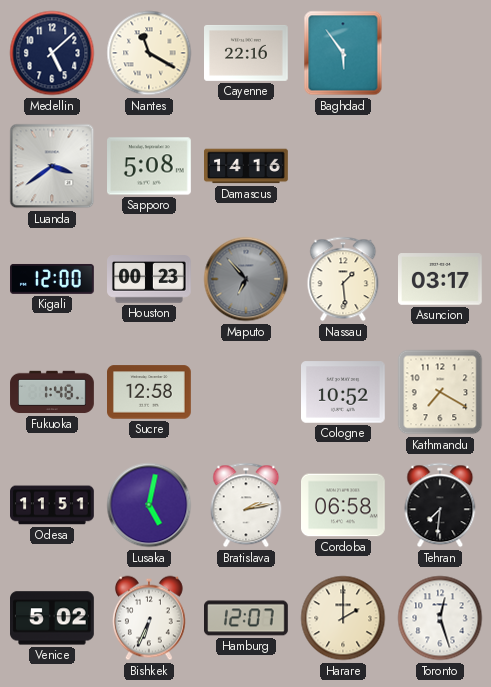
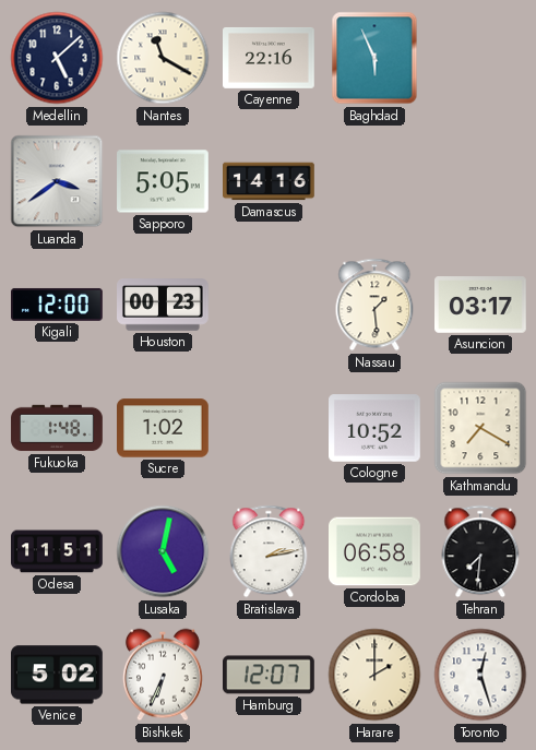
Baghdad: 5:54 -> 5:56 (374, 58)
Sapporo: 5:08 -> 5:05 (164, 181)
Maputo: 6:53 -> none (246, 279)
Sucre: 12:58 -> 1:02 (164, 428)
